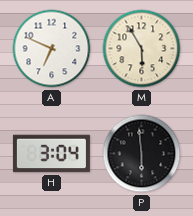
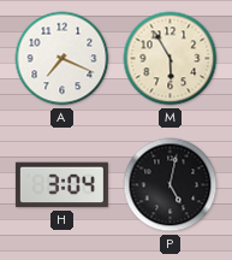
A: 6:49 -> 7:19 (63, 59)
P: 5:59 -> 5:02 (171, 185)
